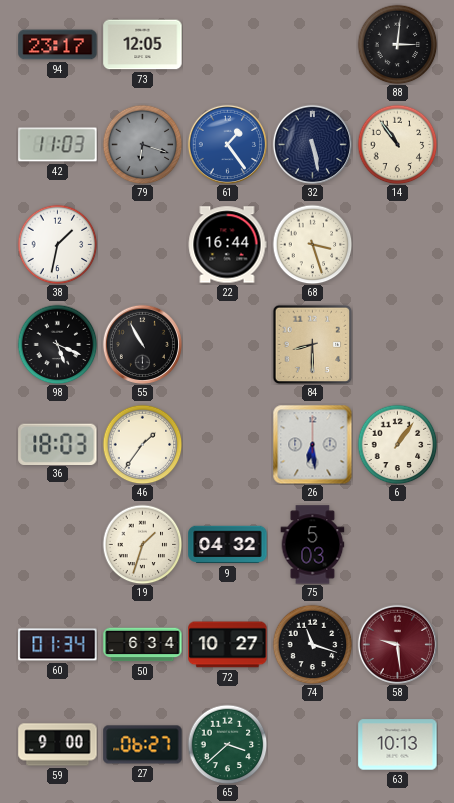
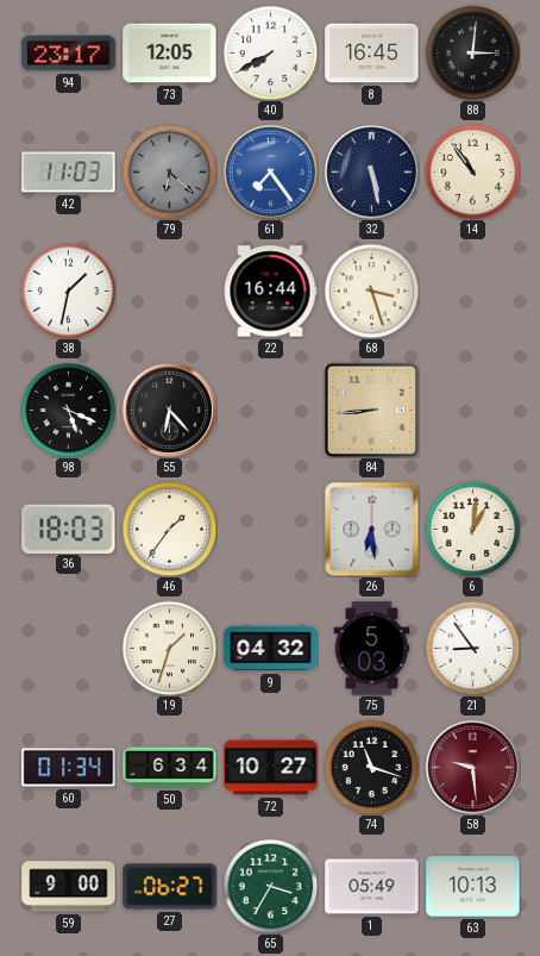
40: none -> 7:40 (270, 52)
8: none -> 16:45 (372, 54)
79: 6:18 -> 6:22 (169, 171)
61: 1:24 -> 7:24 (270, 171)
55: 10:55 -> 6:23 (169, 410)
84: 8:30 -> 8:44 (371, 410)
6: 1:06 -> 1:01 (472, 529)
21: none -> 8:54 (472, 648)
65: 3:38 -> 3:35 (270, 886)
1: none -> 05:49 (372, 887)
